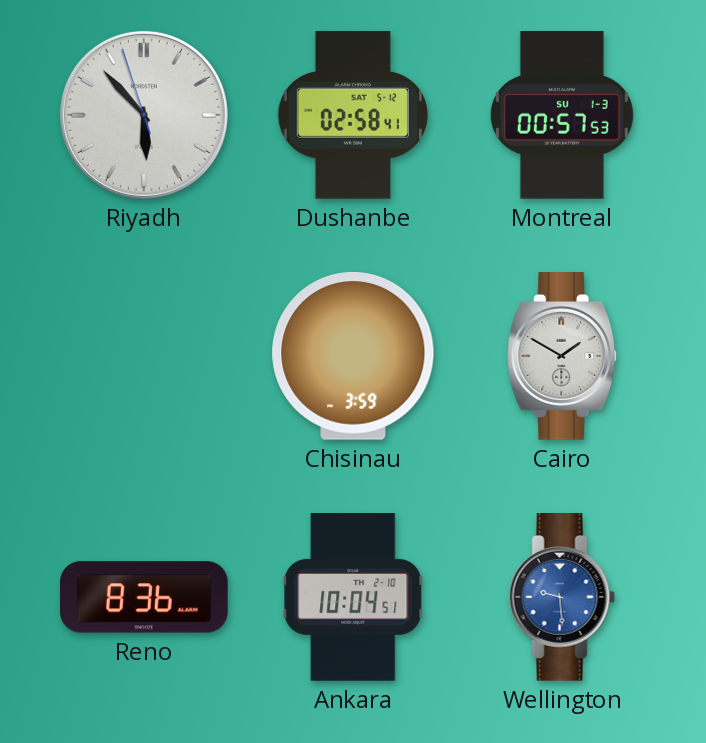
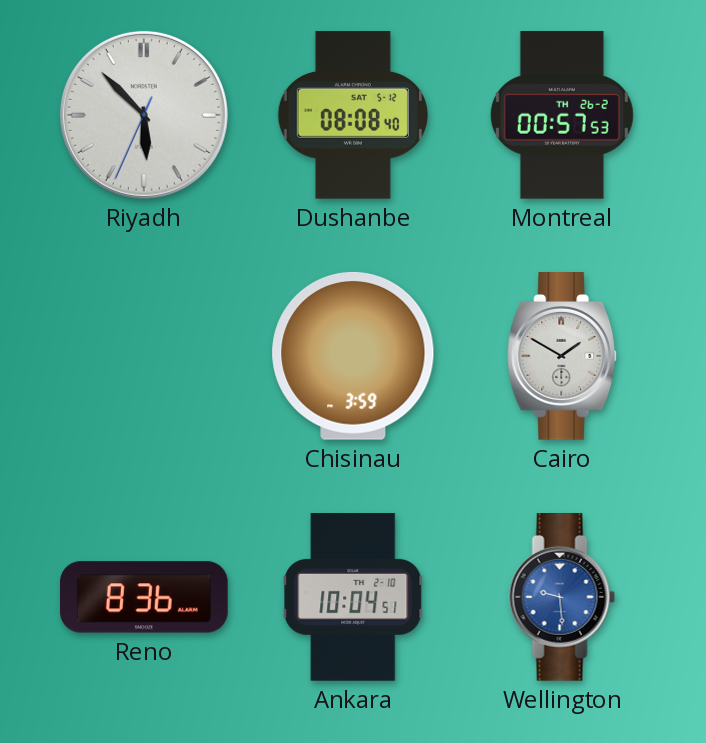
Riyadh: 5:52:57 -> 5:52:34 (144, 115)
Dushanbe: 02:58 -> 08:08 (353, 115)
Montreal date: SU 1-3 -> TH 26-2 (562, 116)
